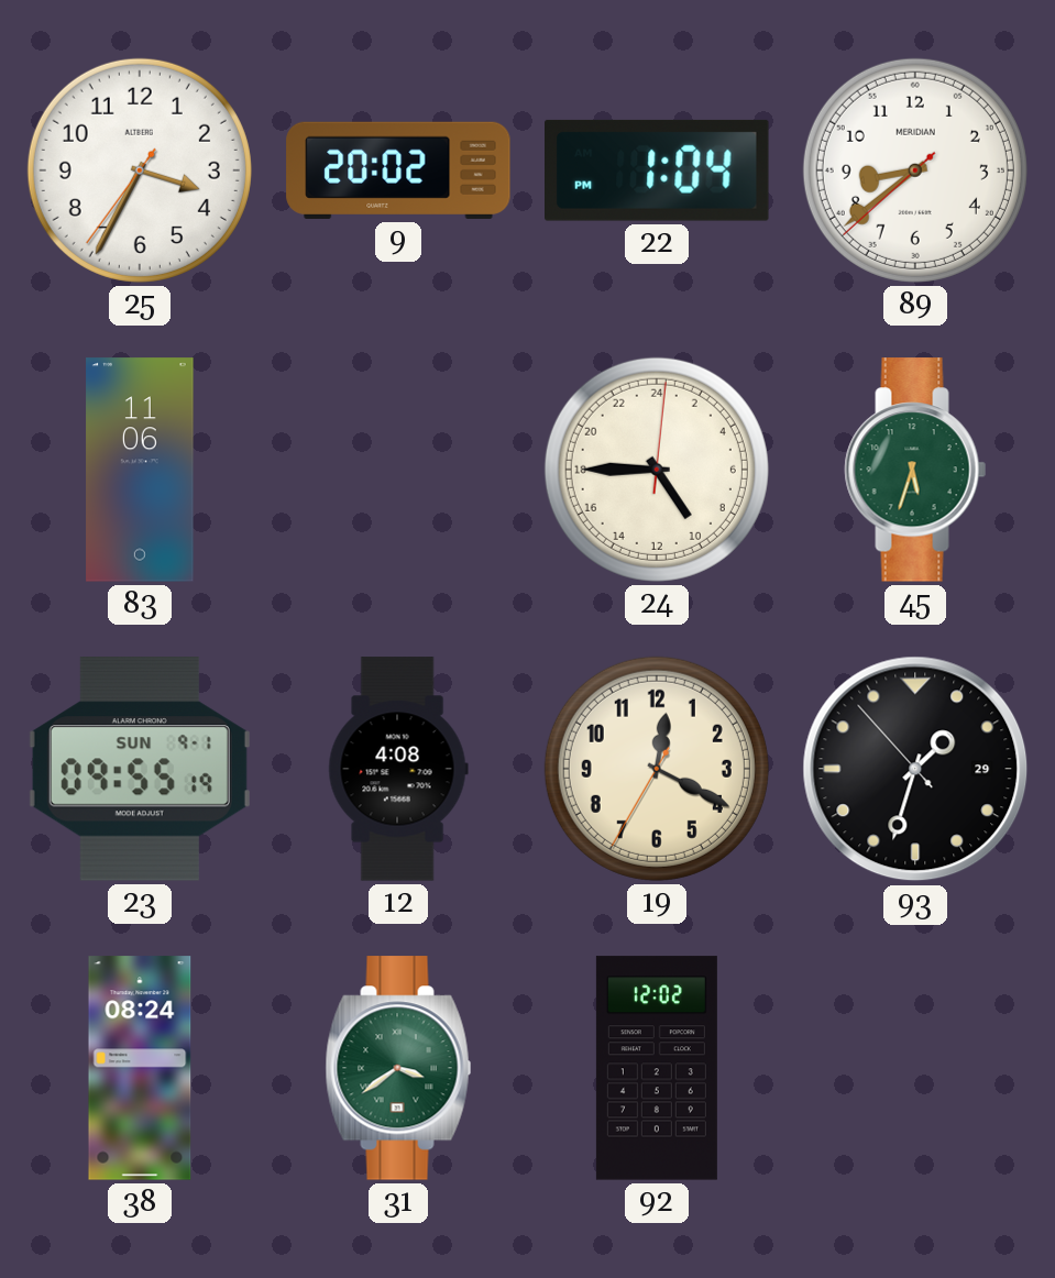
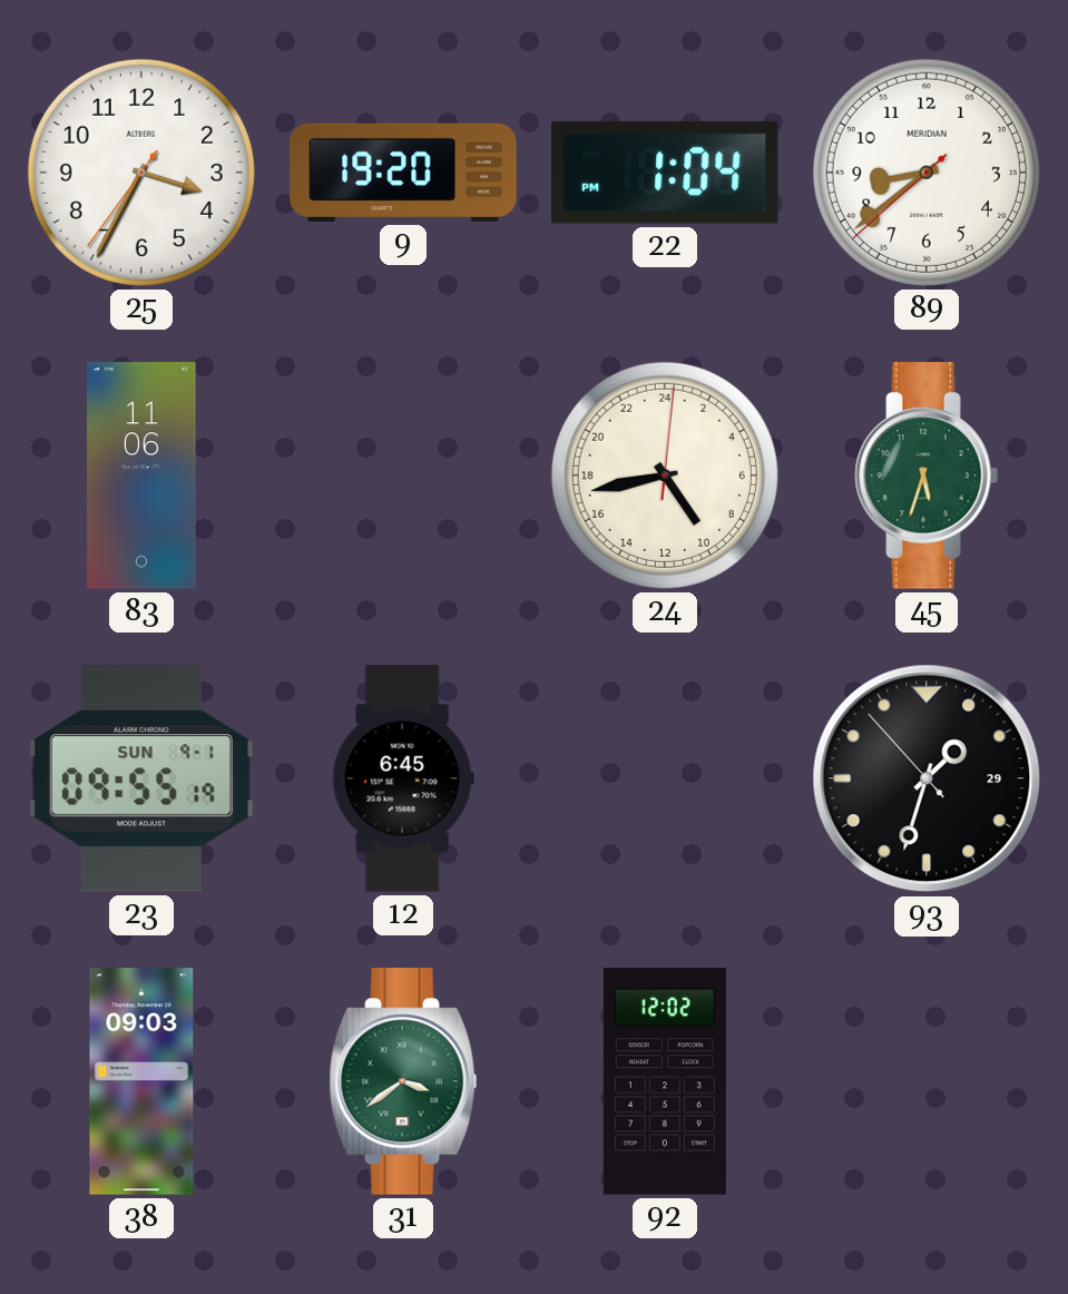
9: 20:02 -> 19:20 (403, 173)
24: 9:45 -> 9:43 (665, 476)
12: 4:08 -> 6:45 (403, 778)
19: 12:19 -> none (657, 769)
38: 08:24 -> 09:03 (141, 1081)
